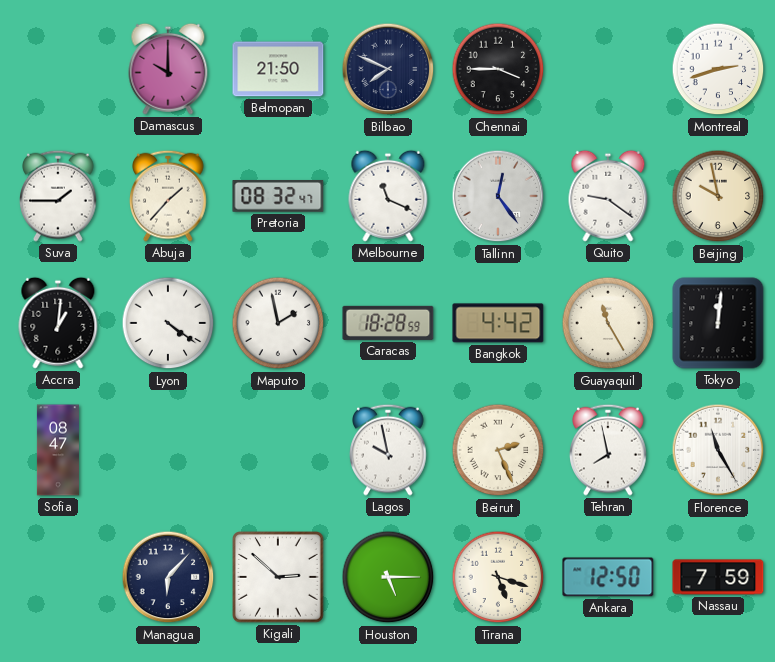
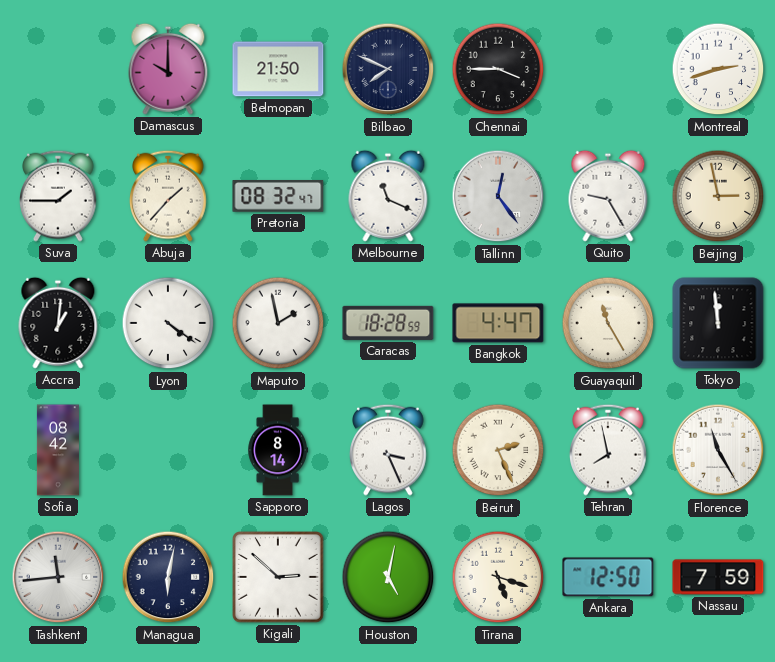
Quito: 9:21 -> 9:25 (608, 196)
Beijing: 9:58 -> 2:58 (718, 196)
Bangkok: 4:42 -> 4:47 (498, 323)
Tokyo: 12:01 -> 11:59 (718, 323)
Sofia: 08:47 -> 08:42 (58, 450)
Sapporo: none -> 8:14 (277, 450)
Lagos: 9:58 -> 3:26 (389, 450)
Tashkent: none -> 11:44 (58, 577)
Managua: 6:07 -> 6:02 (168, 577)
Houston: 5:15 -> 5:02 (388, 577)
